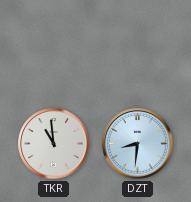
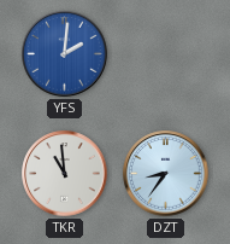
YFS: none -> 2:01 (65, 54)
DZT: 8:31 -> 8:36 (166, 174)
